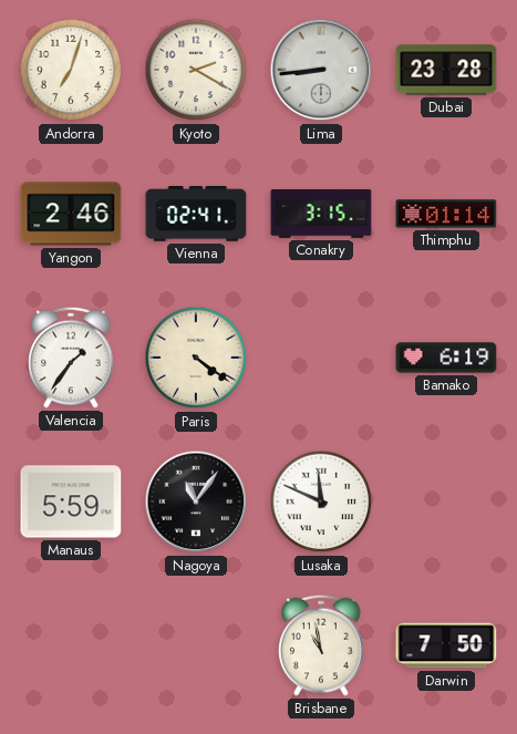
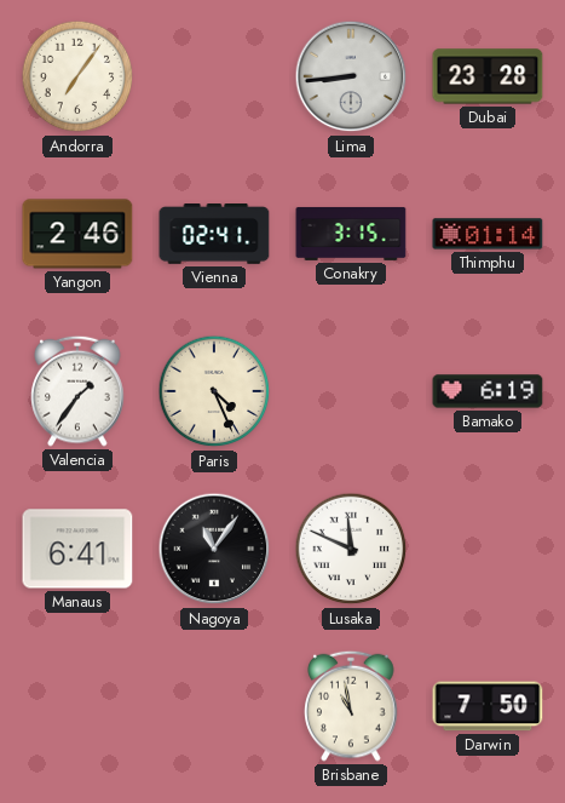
Andorra: 7:03 -> 7:06 (77, 76)
Kyoto: 2:20 -> none (196, 70)
Paris: 4:21 -> 4:26 (214, 391)
Manaus: 5:59 -> 6:41 (77, 549)
